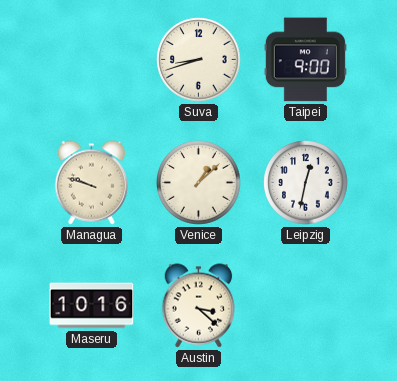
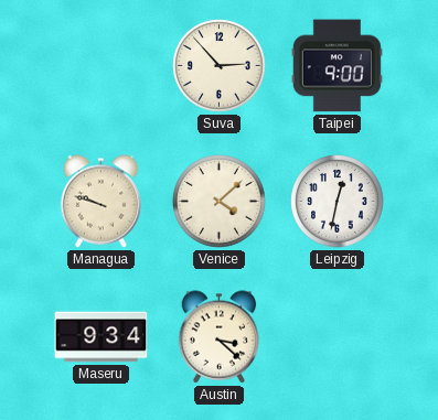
Suva: 8:42 -> 2:53 (220, 66)
Venice: 1:08 -> 4:08 (220, 202)
Maseru: 10:16 -> 9:34 (102, 337)
